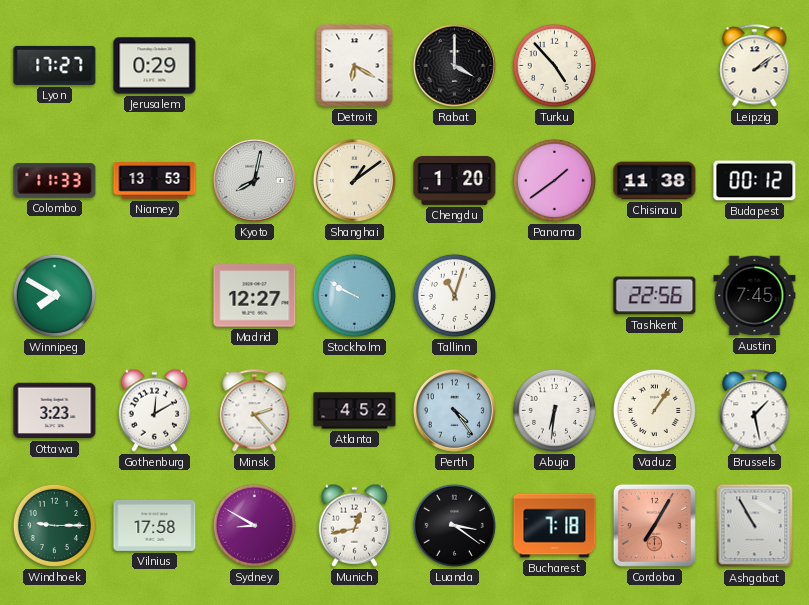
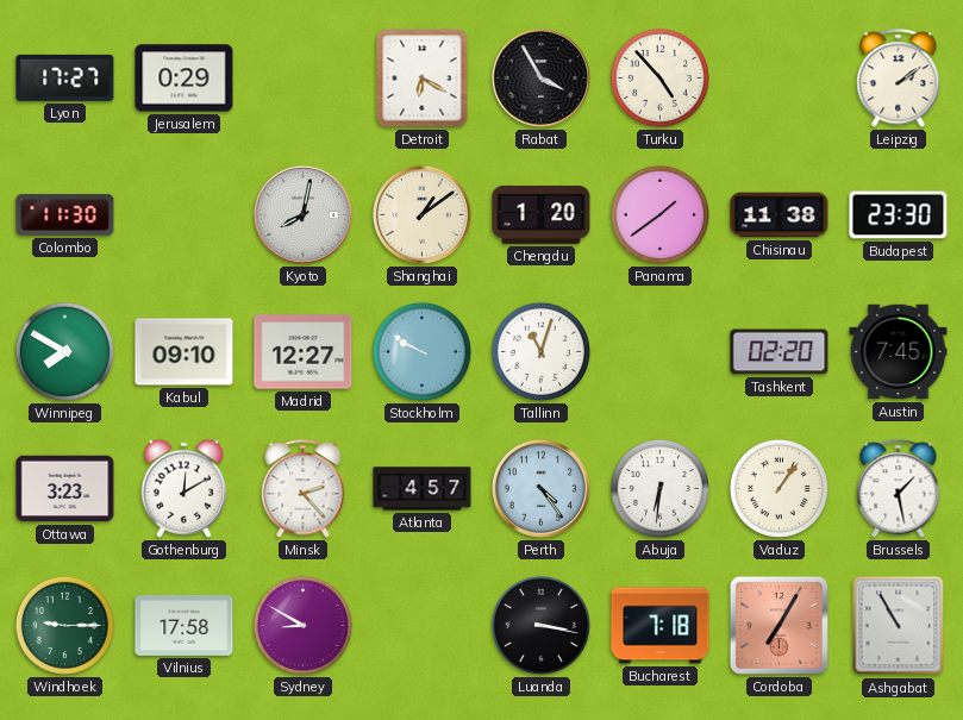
Rabat: 4:00 -> 3:55 (540, 77)
Colombo: 11:33 -> 11:30 (65, 215)
Niamey: 13:53 -> none (155, 181)
Budapest: 00:12 -> 23:30 (899, 215)
Kabul: none -> 09:10 (185, 352)
Tashkent: 22:56 -> 02:20 (780, 352)
Atlanta: 4:52 -> 4:57 (423, 489)
Munich: 12:43 -> none (354, 525)
Luanda: 3:21 -> 3:17 (540, 625)
